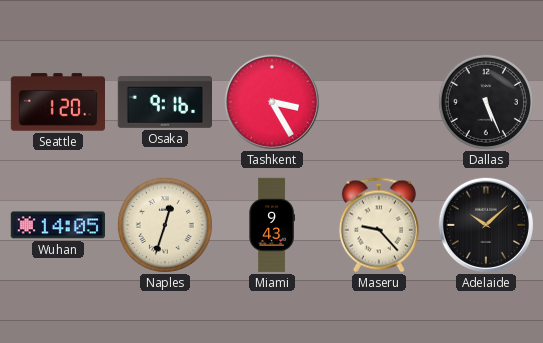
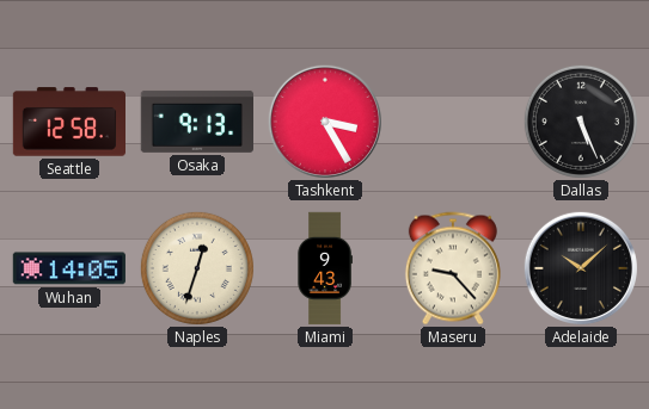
Seattle: 1:20 -> 12:58 (68, 122)
Osaka: 9:16 -> 9:13 (196, 122)
